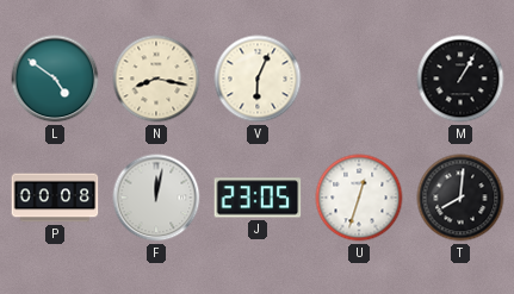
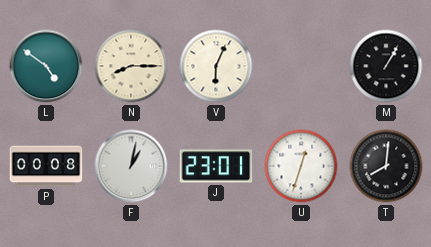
N: 8:17 -> 8:15 (131, 66)
F: 12:02 -> 1:02 (131, 166)
J: 23:05 -> 23:01 (216, 166)
